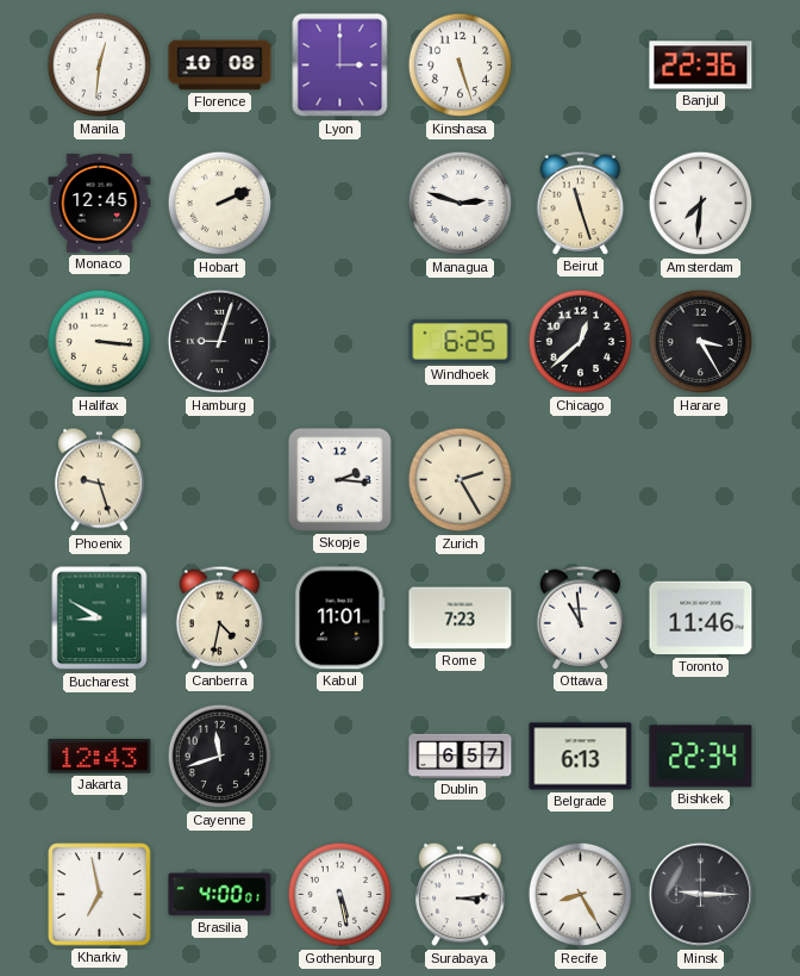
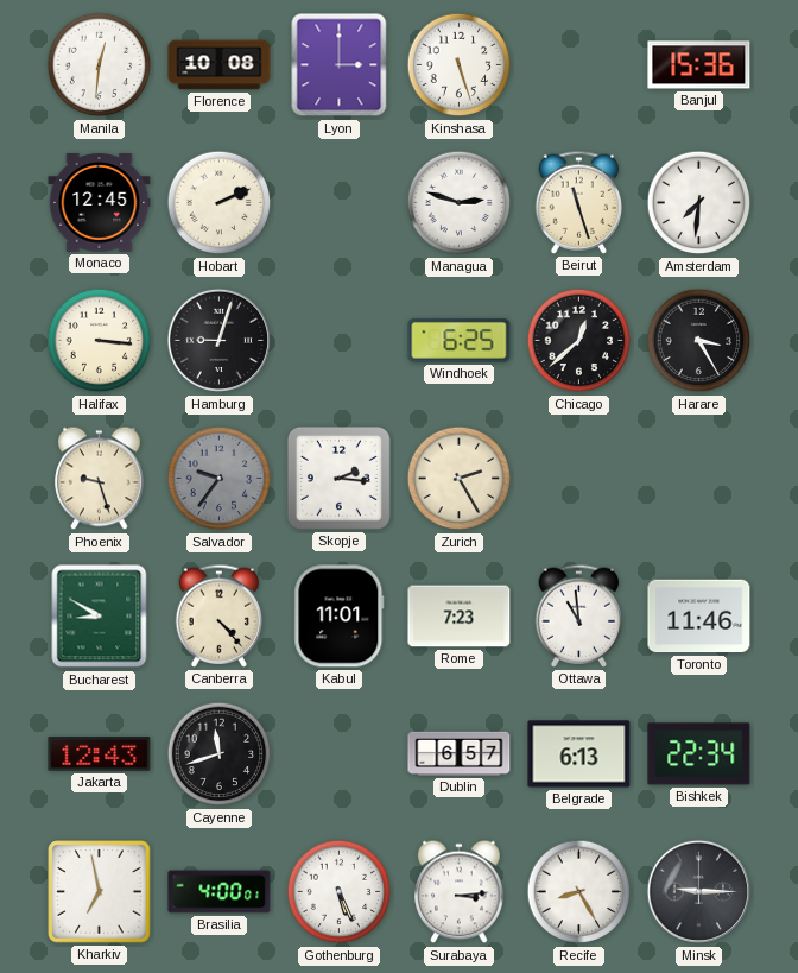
Banjul: 22:36 -> 15:36 (699, 65)
Salvador: none -> 9:36 (220, 479)
Canberra: 4:32 -> 4:23 (220, 615)
Gothenburg: 5:28 -> 5:26 (340, 892)
